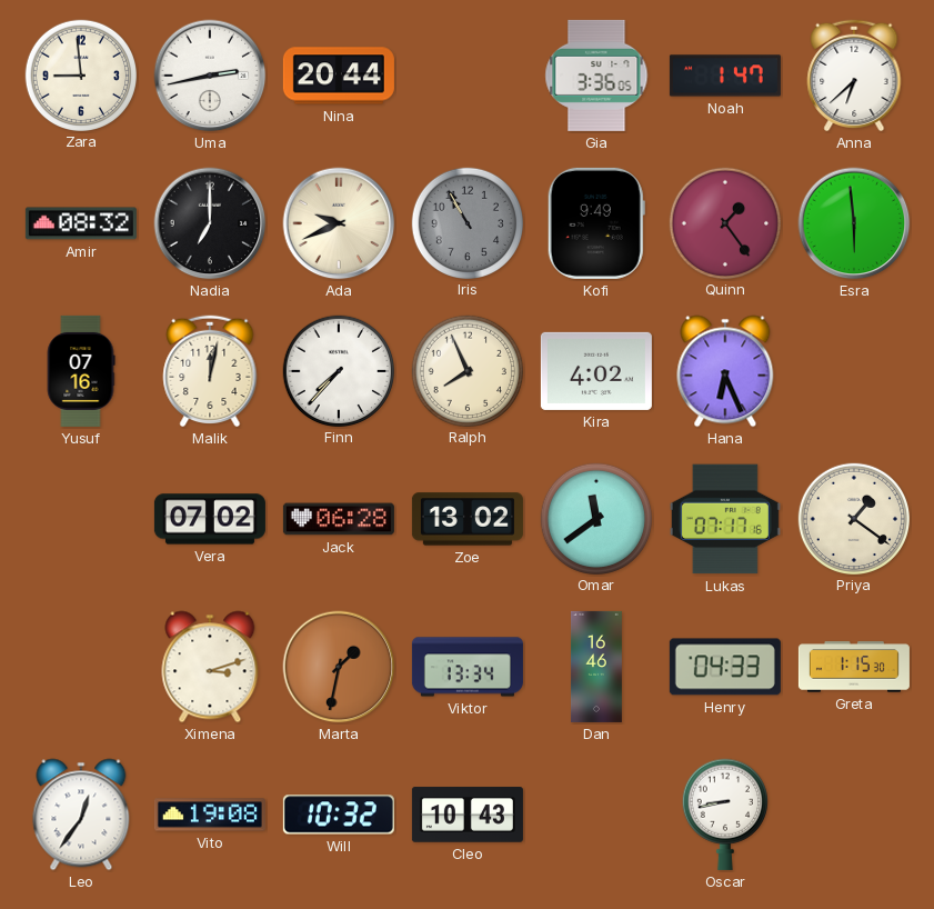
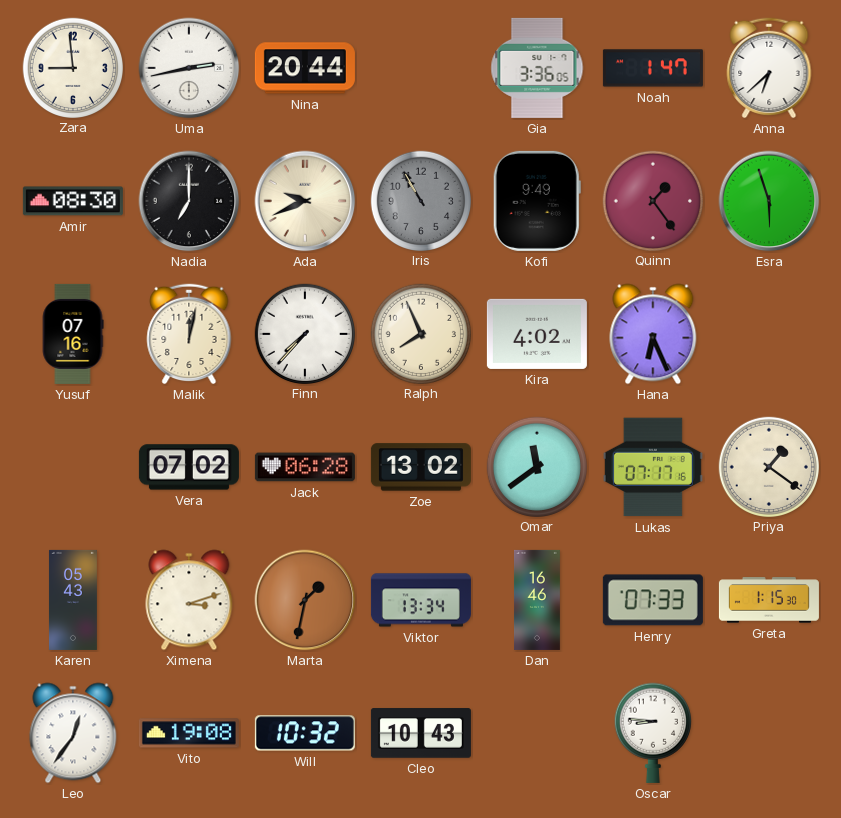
Amir: 08:32 -> 08:30 (73, 201)
Esra: 5:59 -> 5:57 (769, 201)
Karen: none -> 05:43 (73, 600)
Henry: 04:33 -> 07:33 (653, 600)
Oscar: 8:43 -> 8:46 (653, 733)
